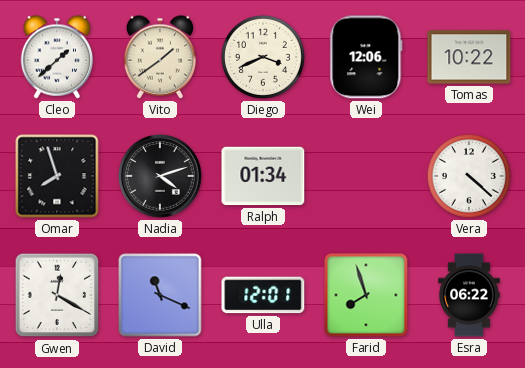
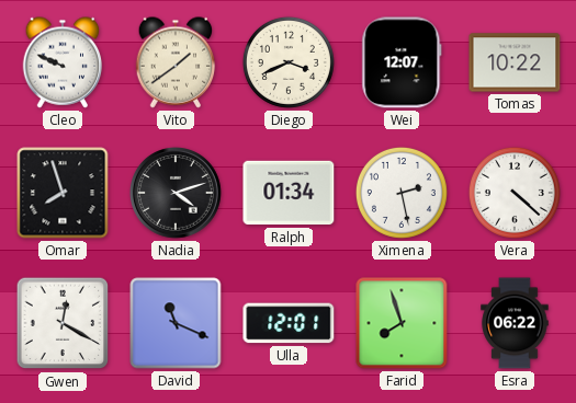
Cleo: 1:38 -> 9:49 (63, 62)
Wei: 12:06 -> 12:07 (402, 62)
Ximena: none -> 2:28 (402, 193)
